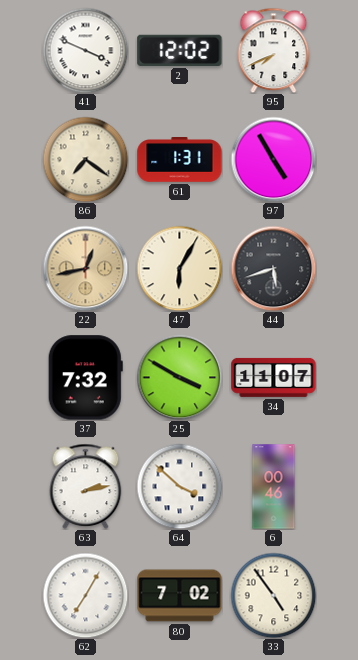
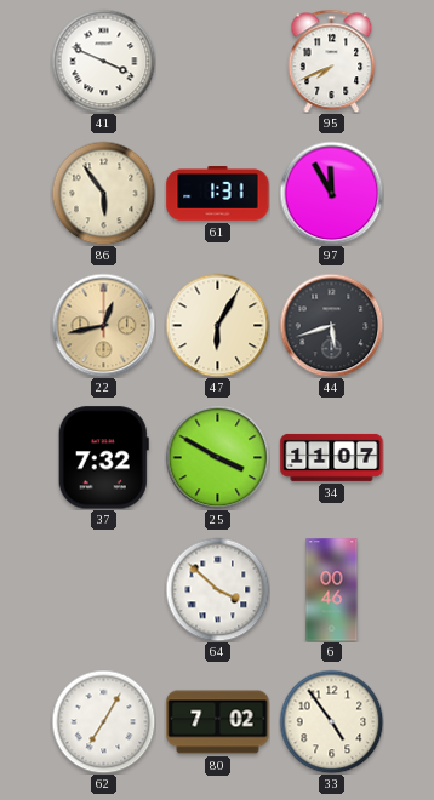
2: 12:02 -> none (180, 50)
86: 7:21 -> 5:54 (103, 193)
97: 4:55 -> 11:55 (331, 193)
63: 2:13 -> none (86, 486)
